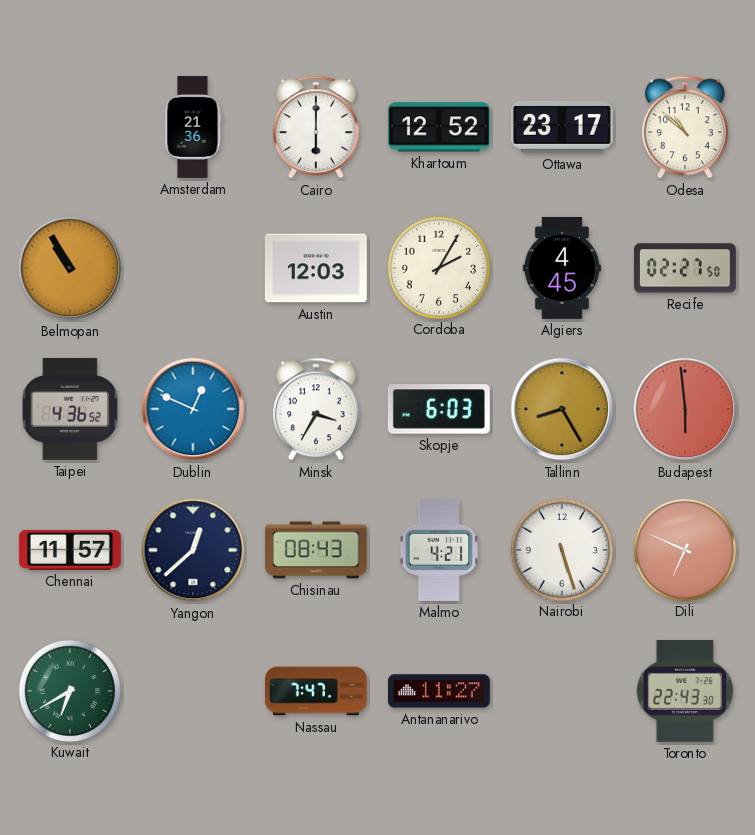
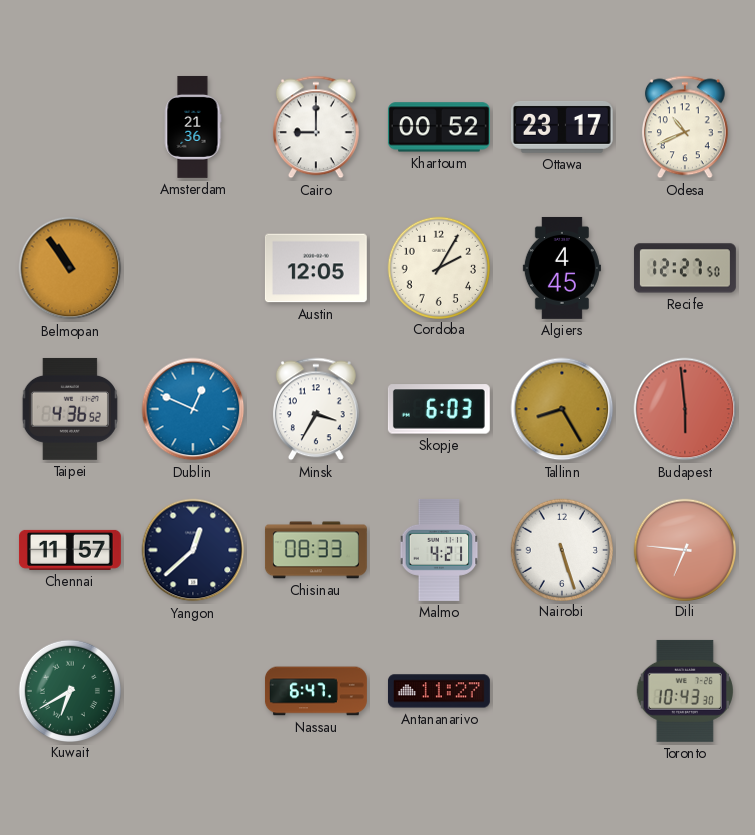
Cairo: 6:00 -> 9:00 (316, 127)
Khartoum: 12:52 -> 00:52 (439, 127)
Odesa: 10:52 -> 10:41 (685, 127)
Belmopan: 10:55 -> 10:54 (70, 268)
Austin: 12:03 -> 12:05 (316, 268)
Recife: 02:27 -> 12:27 (685, 268)
Chisinau: 08:43 -> 08:33 (316, 550)
Dili: 6:49 -> 6:46 (684, 549)
Nassau: 7:47 -> 6:47 (316, 691)
Toronto: 22:43 -> 10:43 (685, 691)
